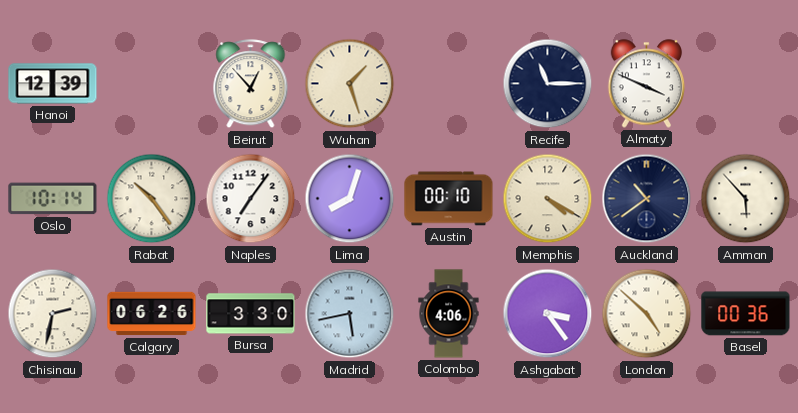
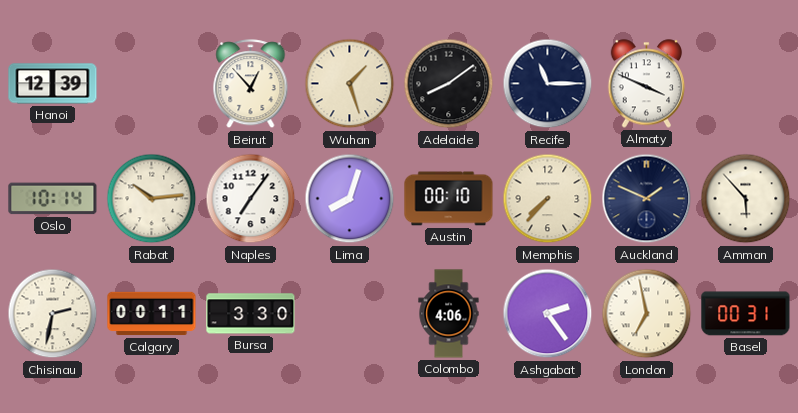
Adelaide: none -> 8:09 (449, 84)
Rabat: 10:24 -> 10:14 (152, 199)
Memphis: 4:20 -> 7:37 (548, 199)
Auckland: 10:39 -> 1:49 (647, 199)
Calgary: 06:26 -> 00:11 (152, 314)
Madrid: 5:43 -> none (350, 314)
Ashgabat: 3:24 -> 2:24 (548, 314)
London: 4:52 -> 6:58 (647, 314)
Basel: 00:36 -> 00:31 (746, 314)
